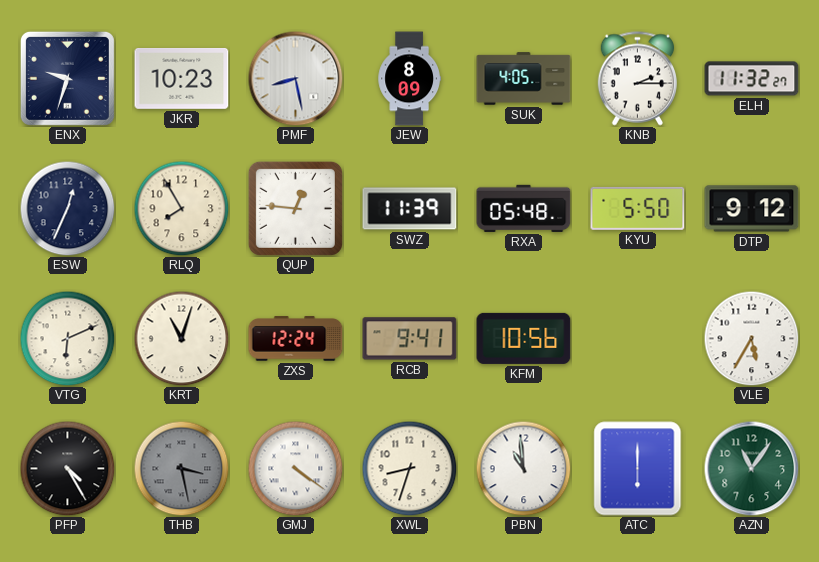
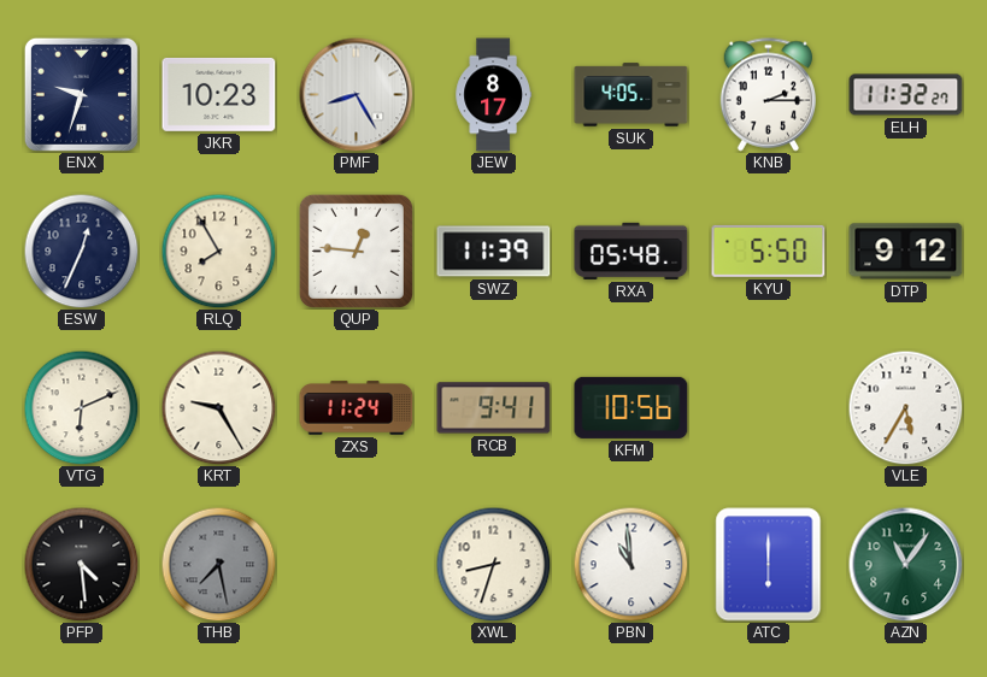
PMF: 8:28 -> 8:25 (356, 94)
JEW: 8:09 -> 8:17 (493, 95)
KRT: 11:03 -> 9:25 (218, 407)
ZXS: 12:24 -> 11:24 (357, 408)
PFP: 4:25 -> 4:29 (81, 564)
THB: 3:28 -> 7:28 (218, 564)
GMJ: 4:21 -> none (295, 468)
